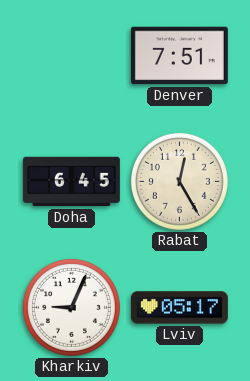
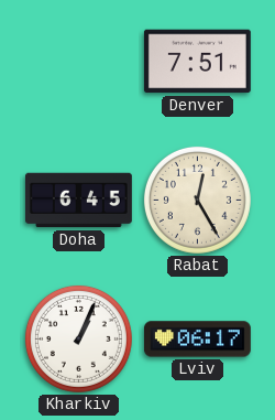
Kharkiv: 9:04 -> 1:04 (78, 338)
Lviv: 05:17 -> 06:17 (197, 340)
